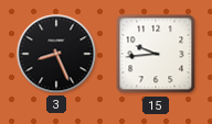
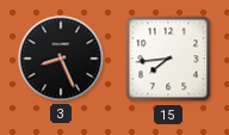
15: 9:44 -> 7:44 (168, 59)
